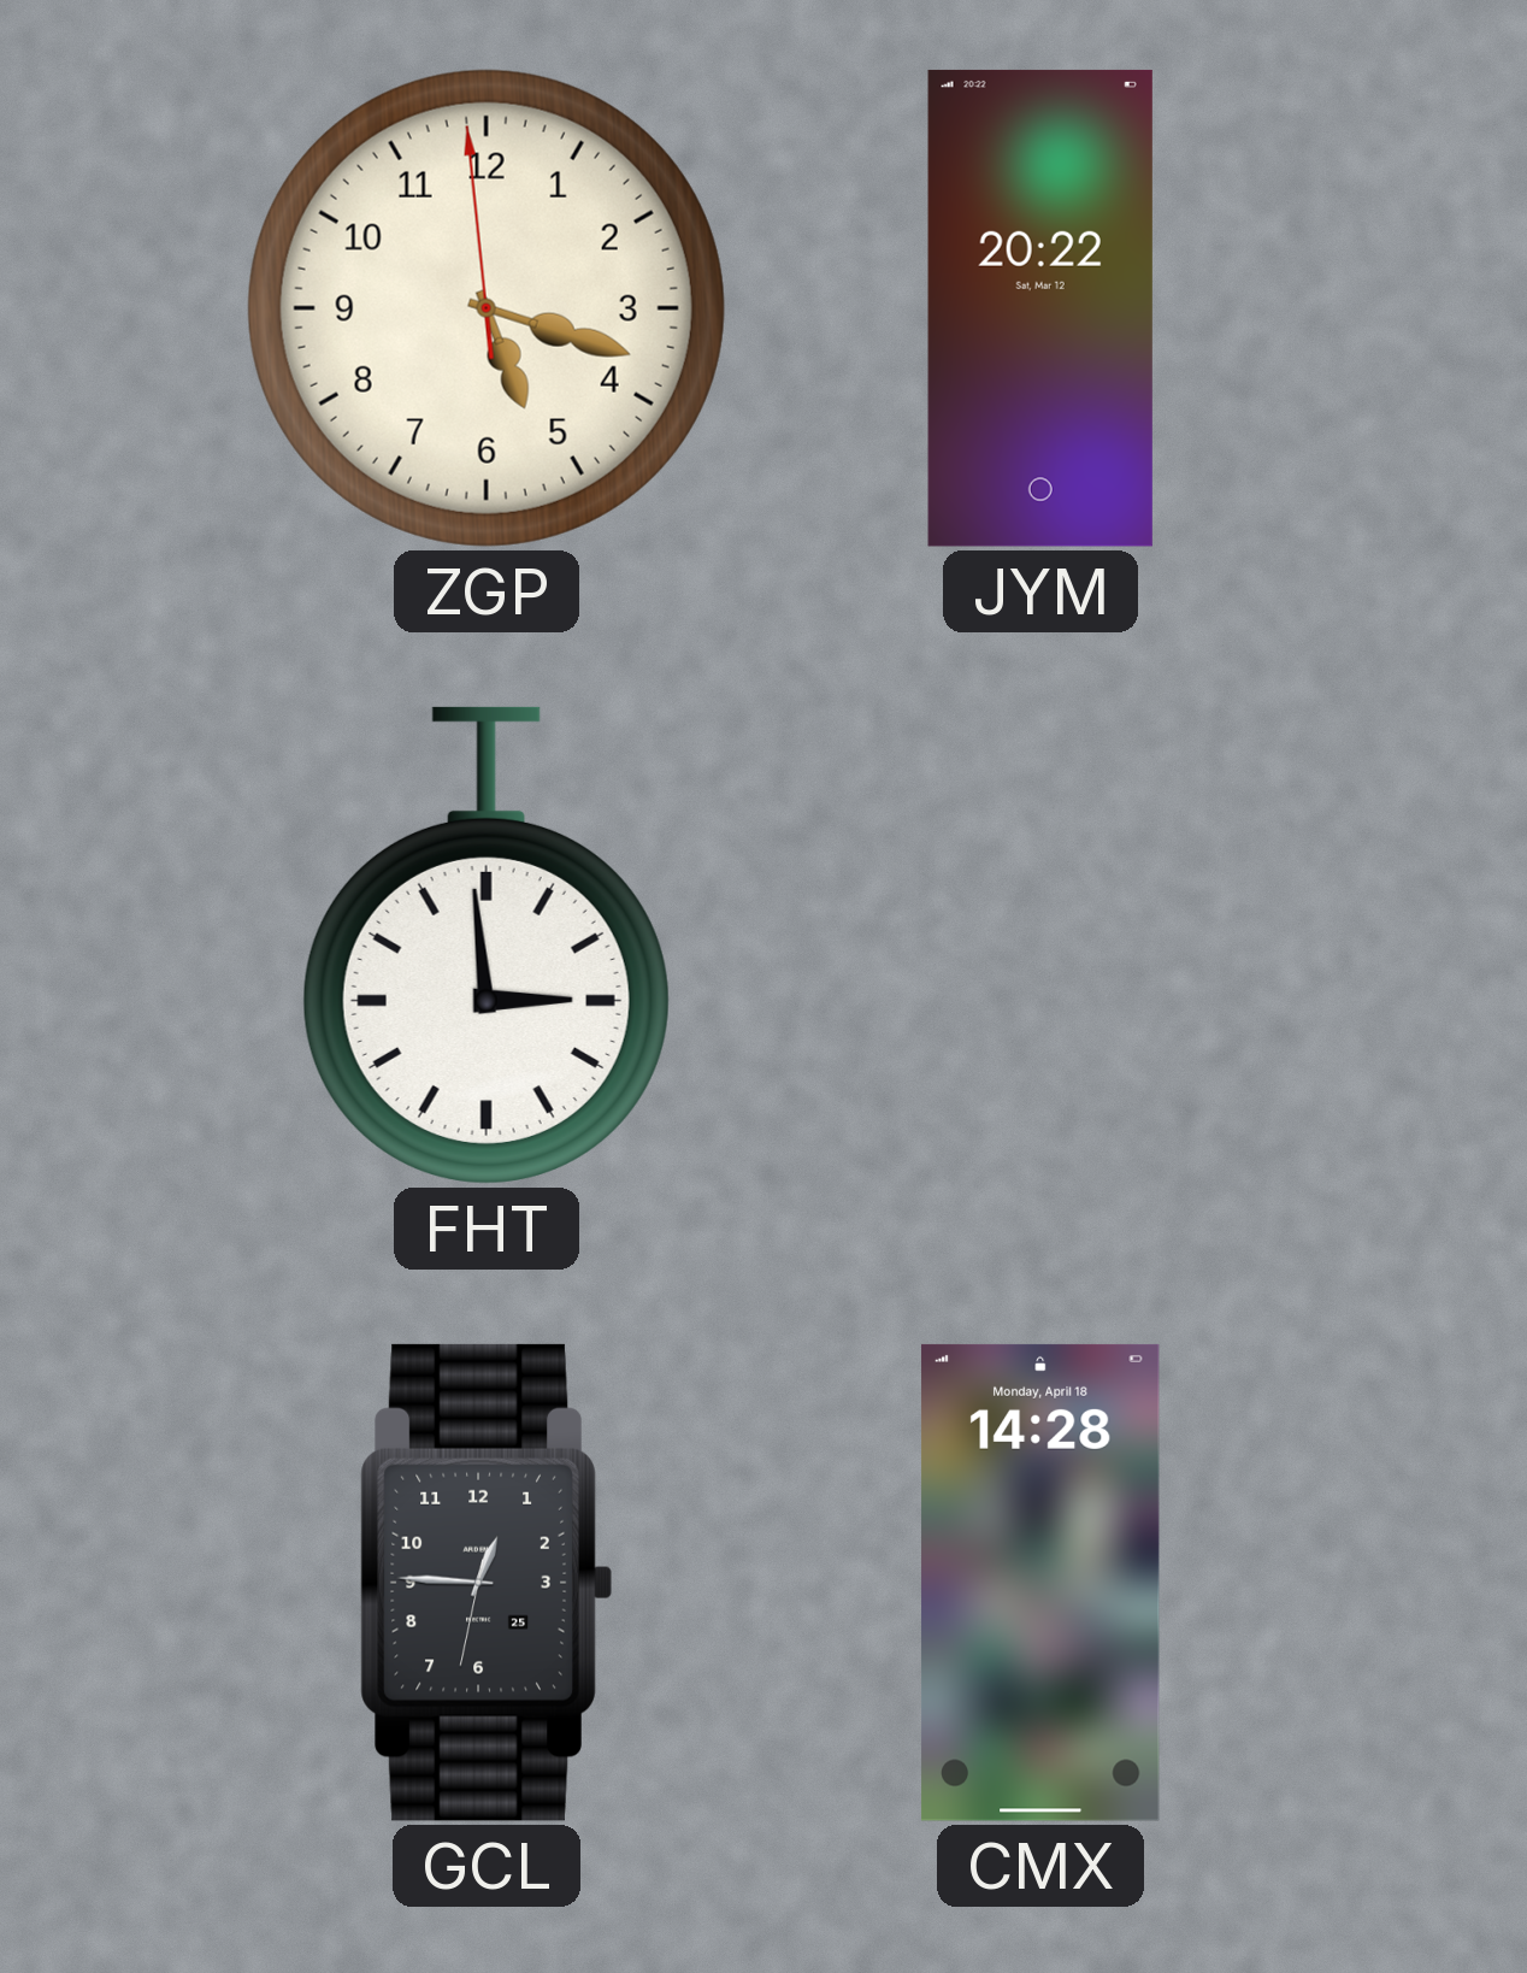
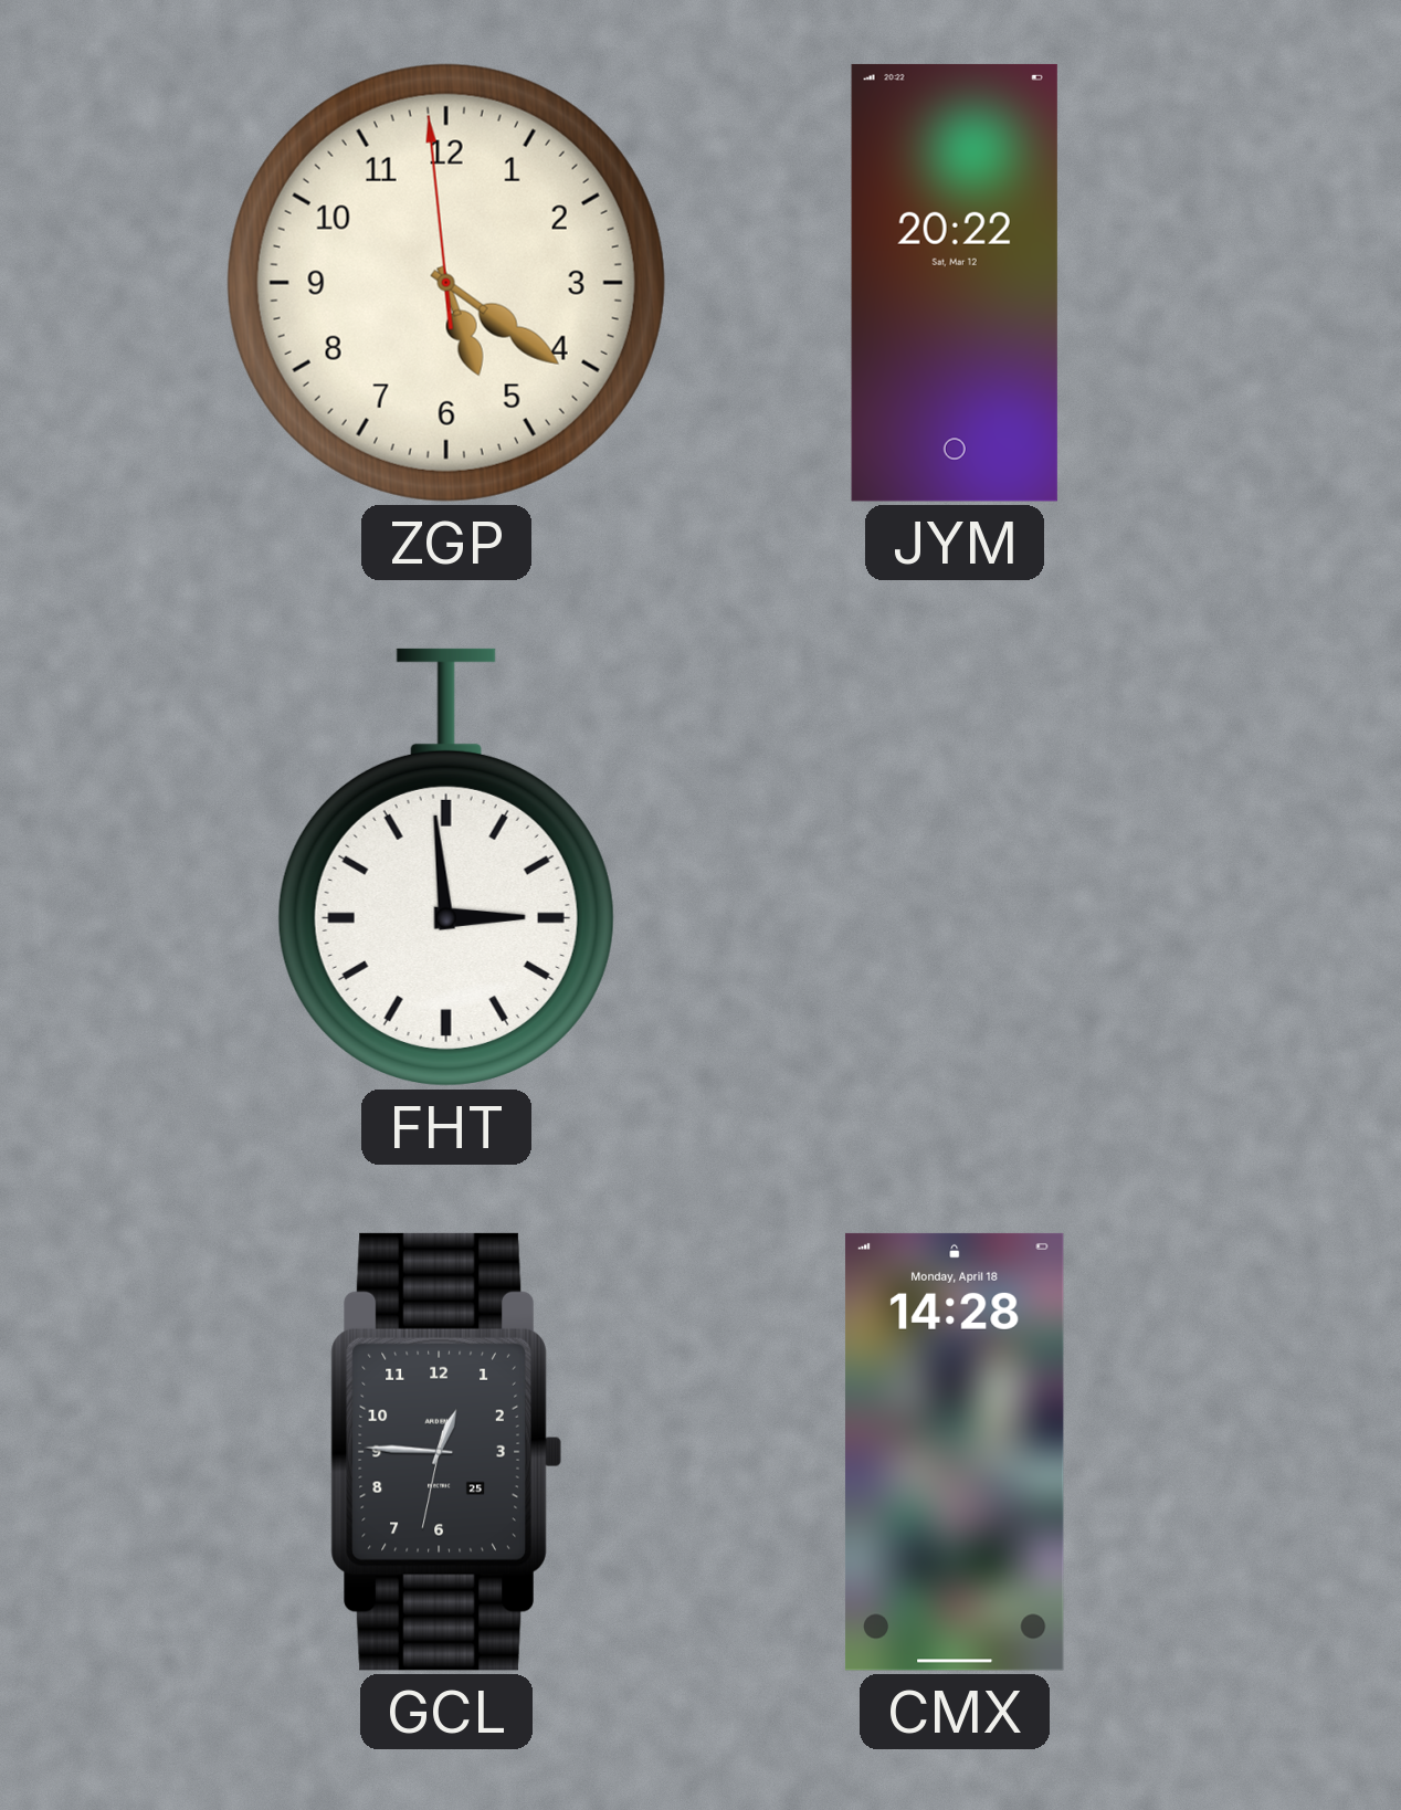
ZGP: 5:17 -> 5:20 (446, 283)
